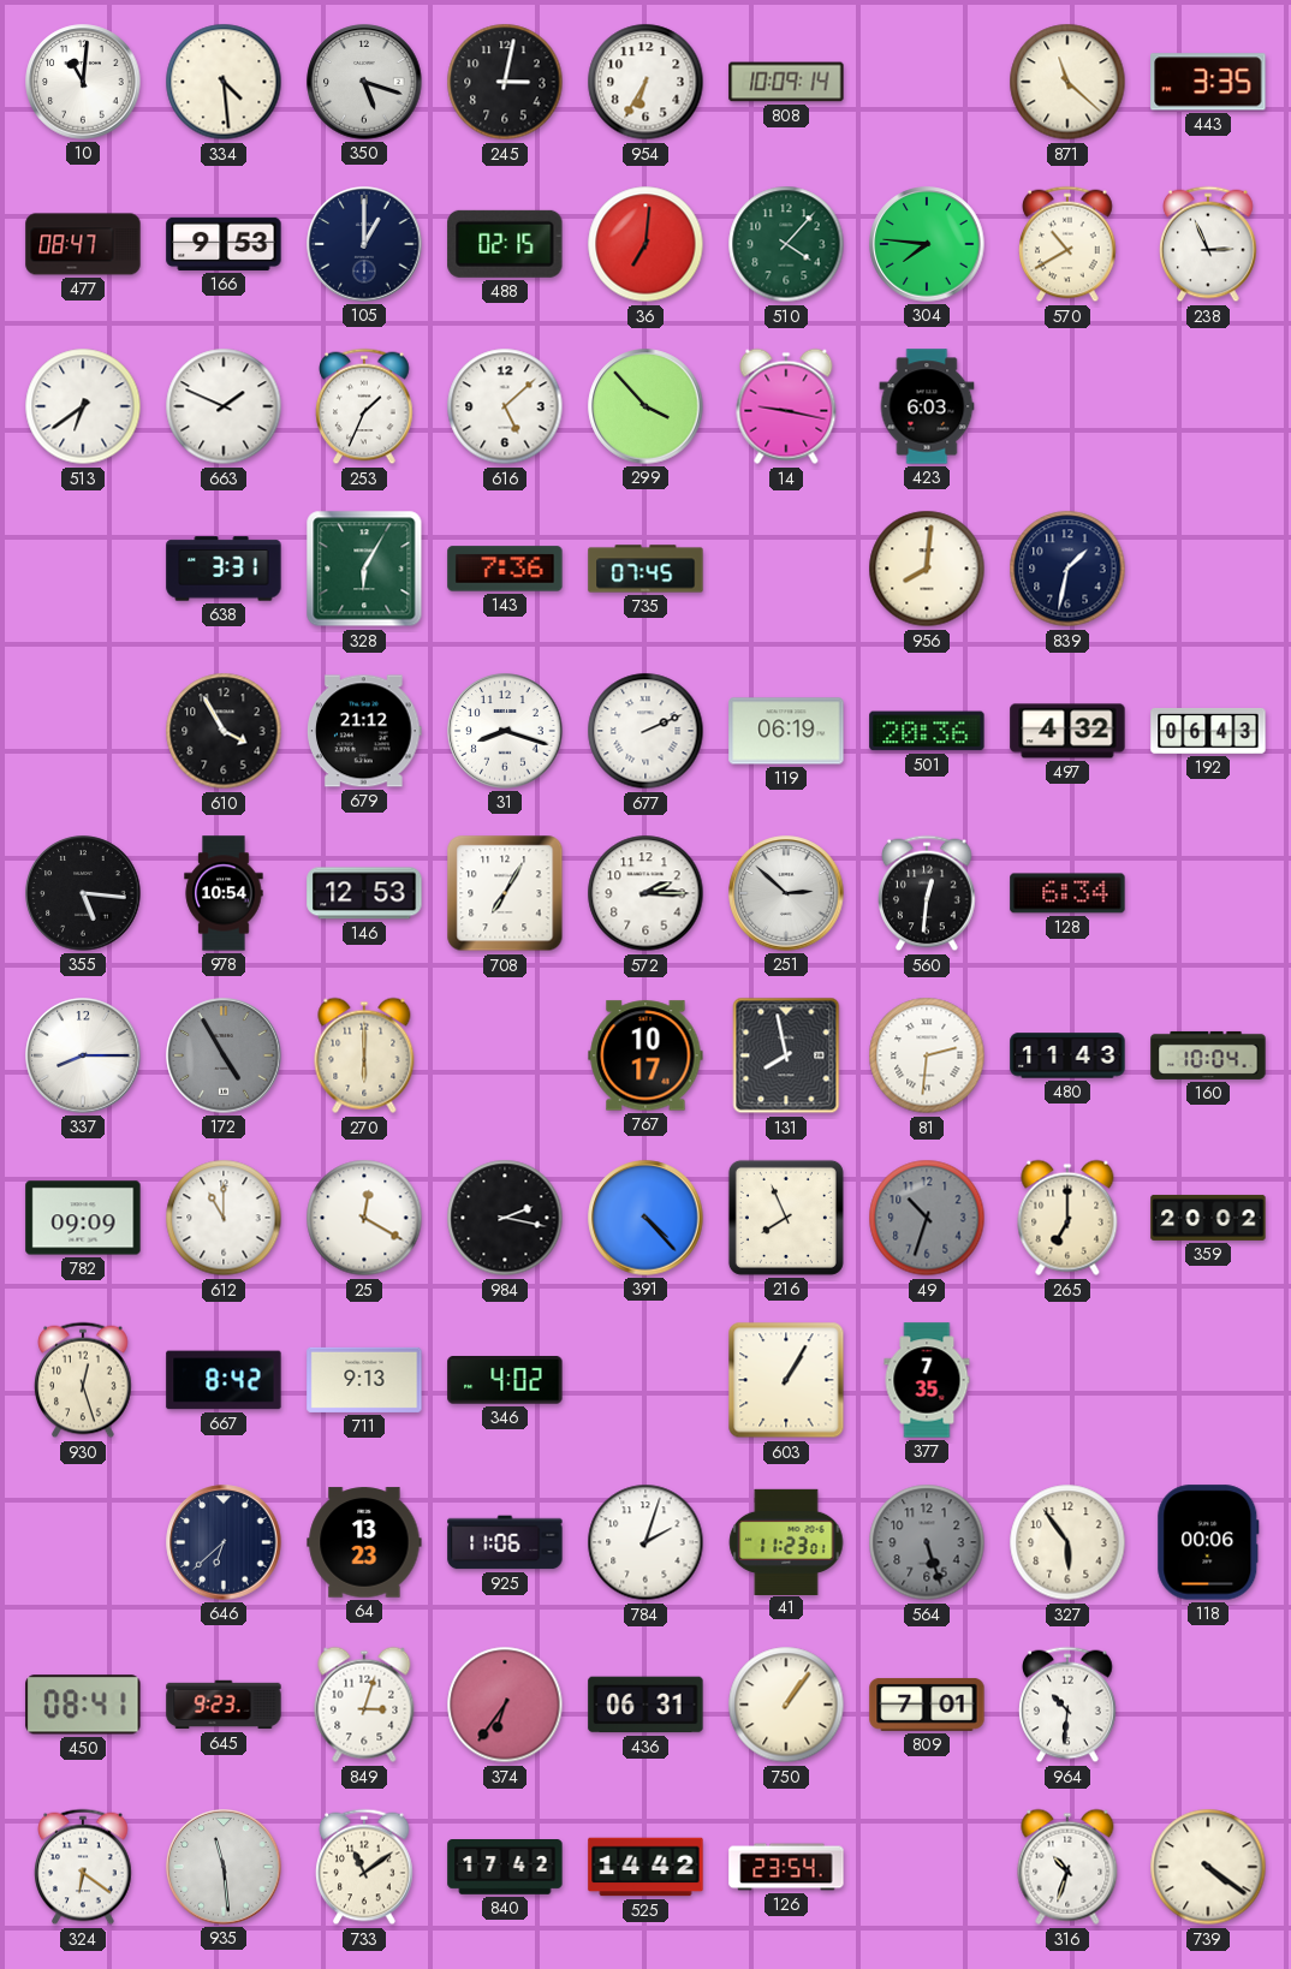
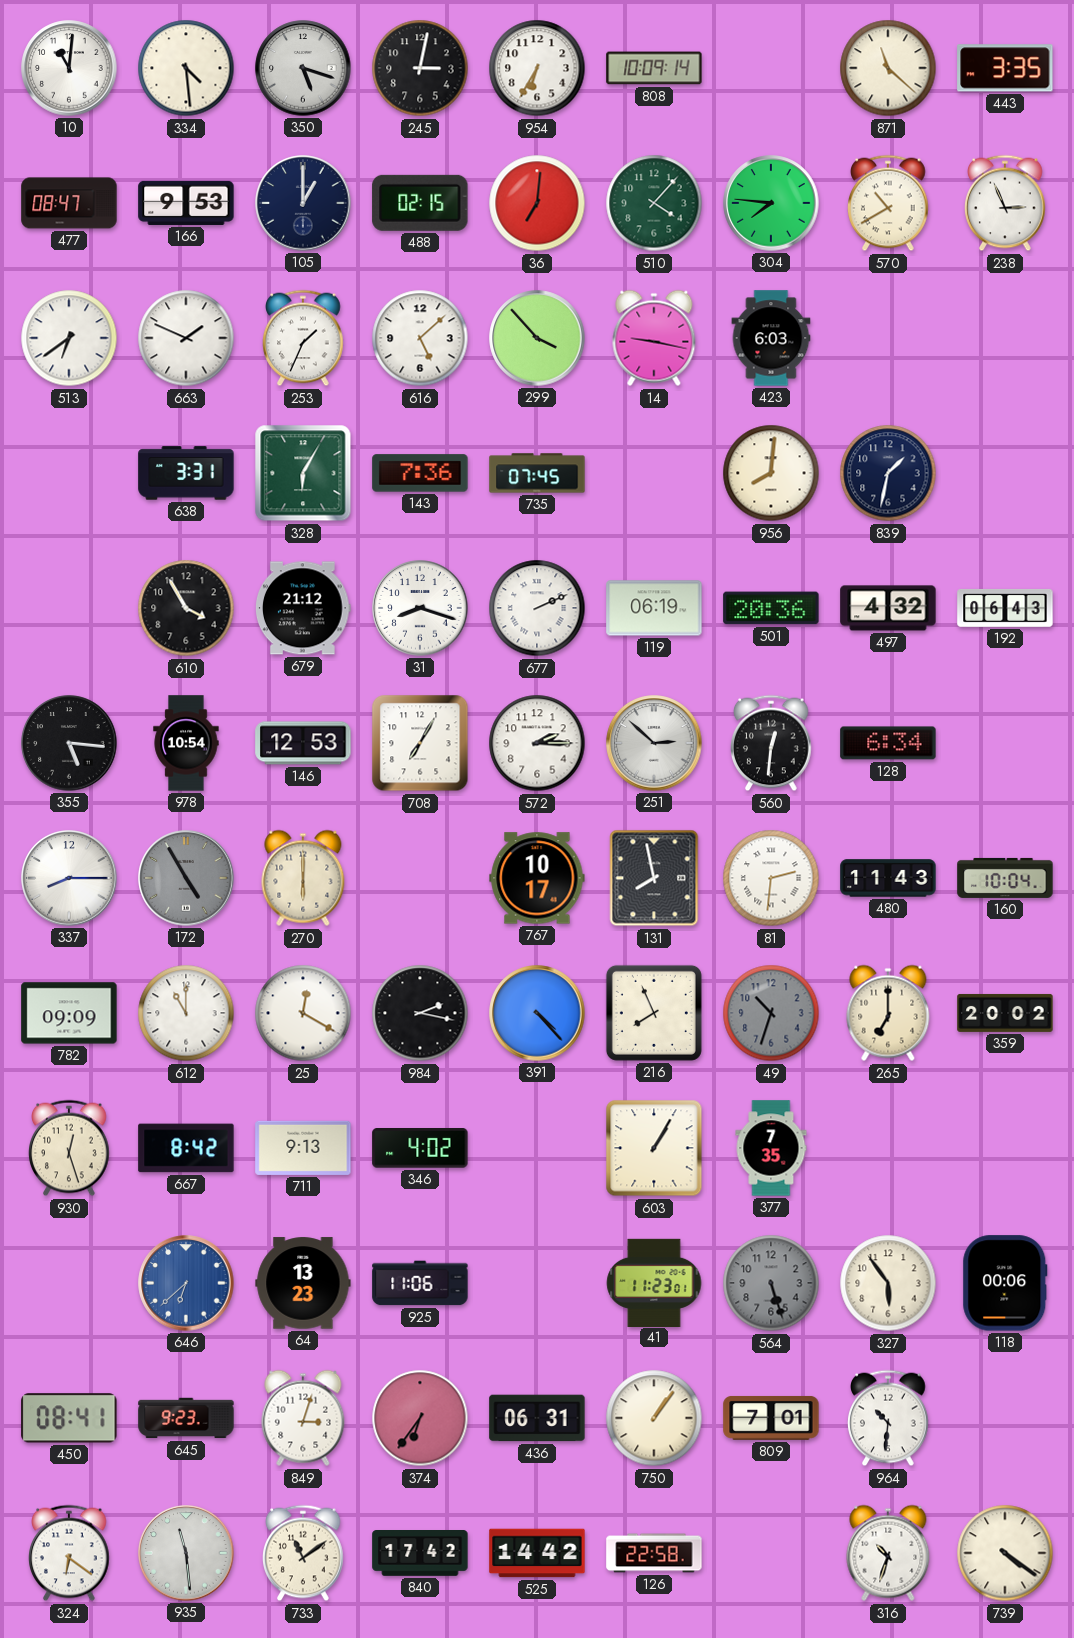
646 dial: navy -> blue (186, 1283)
784: 2:03 -> none (645, 1542)
126: 23:54 -> 22:58 (654, 1553)
